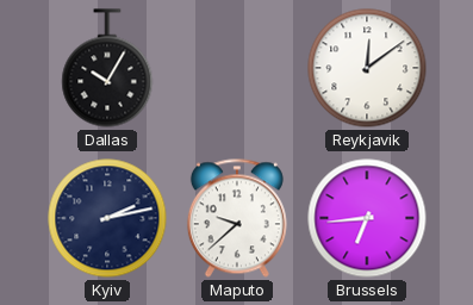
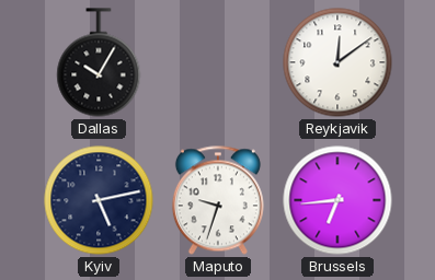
Kyiv: 2:13 -> 5:13 (99, 200)
Maputo: 9:38 -> 9:33 (218, 200)
